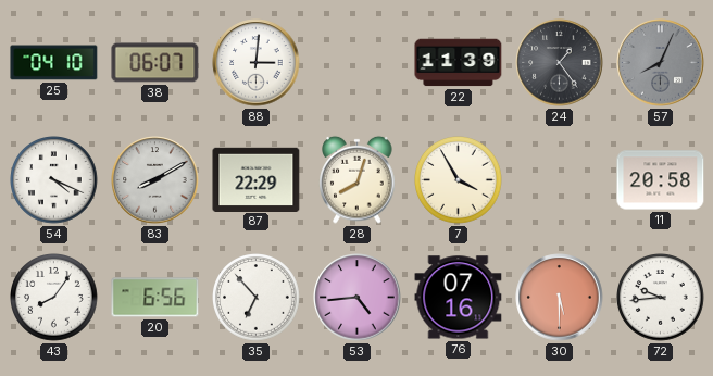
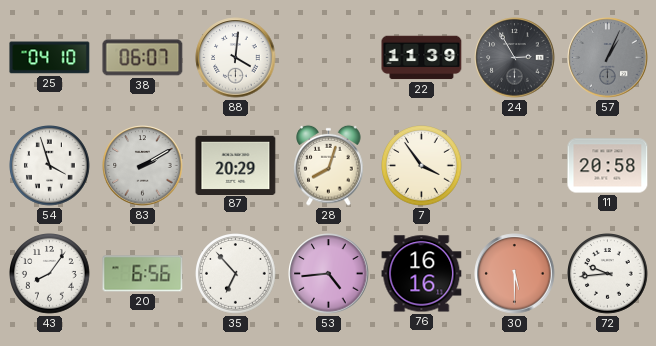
88: 3:01 -> 4:01 (236, 58)
24: 1:24 -> 2:55 (515, 58)
57: 8:04 -> 1:04 (608, 58)
54: 4:19 -> 3:57 (50, 166)
83: 8:10 -> 2:10 (143, 166)
87: 22:29 -> 20:29 (236, 165)
7: 3:55 -> 3:54 (422, 166)
76: 07:16 -> 16:16 (422, 274)
